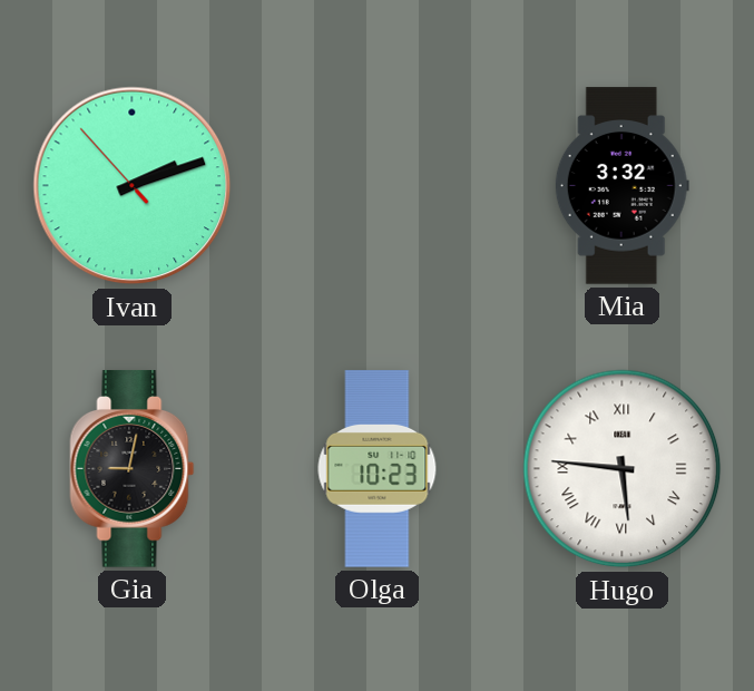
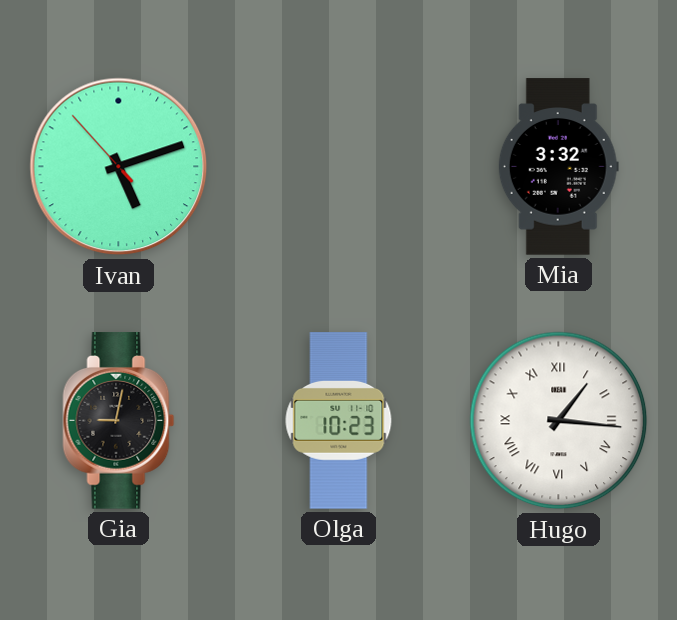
Ivan: 2:11 -> 5:11 (119, 167)
Hugo: 5:46 -> 1:16 (559, 421)
